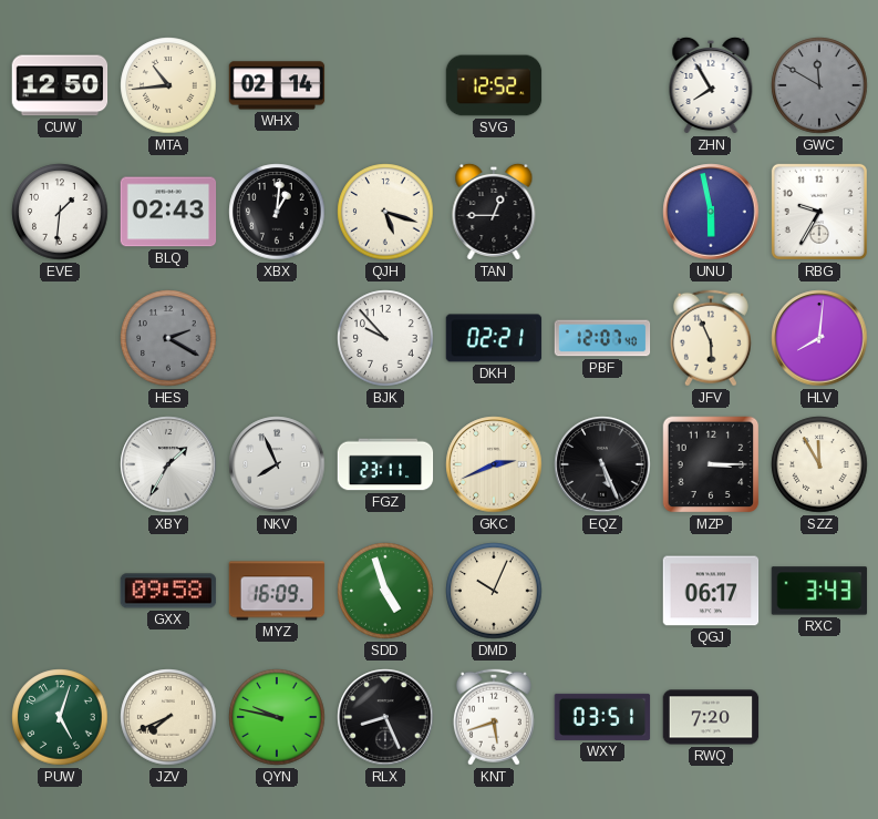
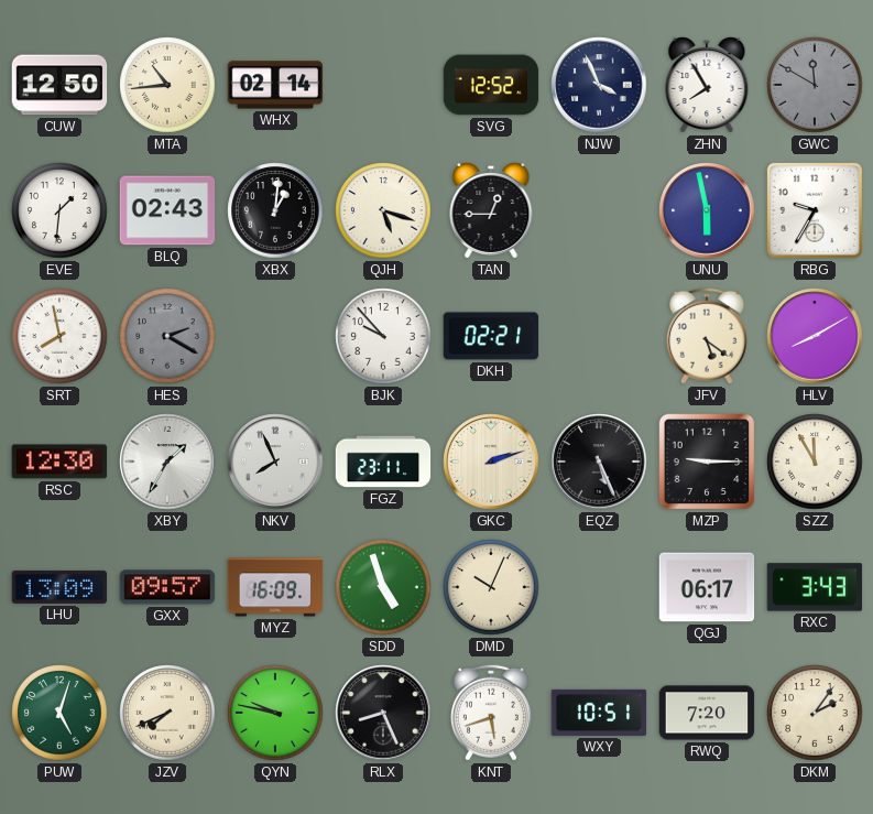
NJW: none -> 3:56 (599, 85)
SRT: none -> 7:58 (59, 336)
PBF: 12:07 -> none (602, 338)
JFV: 5:56 -> 5:21 (707, 336)
HLV: 8:01 -> 8:10 (815, 336)
RSC: none -> 12:30 (59, 462)
GKC: 2:41 -> 2:12 (491, 462)
MZP: 3:15 -> 9:15 (707, 462)
LHU: none -> 13:09 (59, 587)
GXX: 09:58 -> 09:57 (167, 587)
WXY: 03:51 -> 10:51 (599, 713)
DKM: none -> 2:06 (815, 713)
